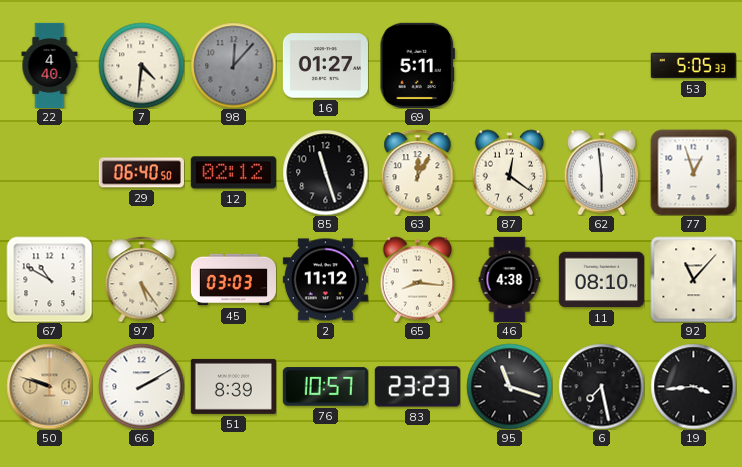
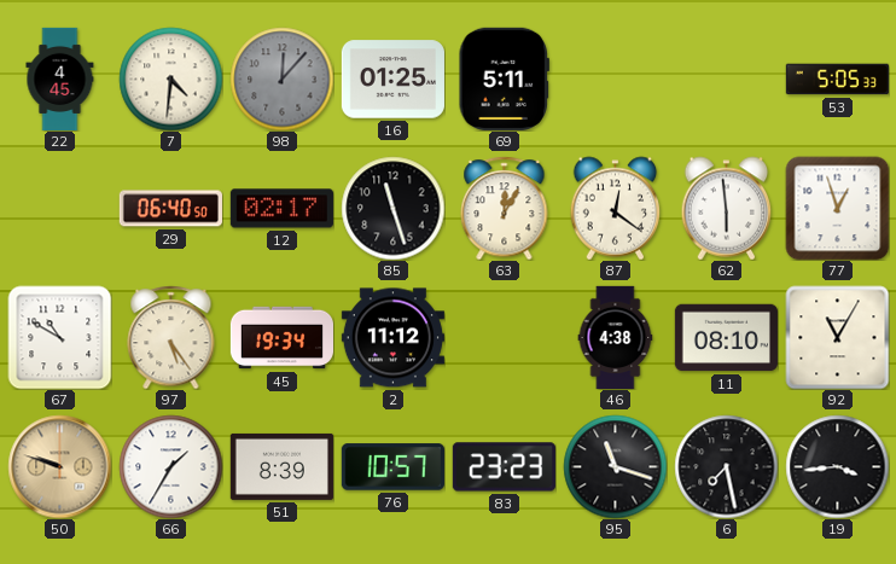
22: 4:40 -> 4:45 (60, 79)
16: 01:27 -> 01:25 (392, 80)
12: 02:12 -> 02:17 (281, 209)
45: 03:03 -> 19:34 (281, 338)
65: 8:16 -> none (418, 279)
92: 11:07 -> 11:05 (837, 337)
66: 2:10 -> 1:35 (170, 466)
